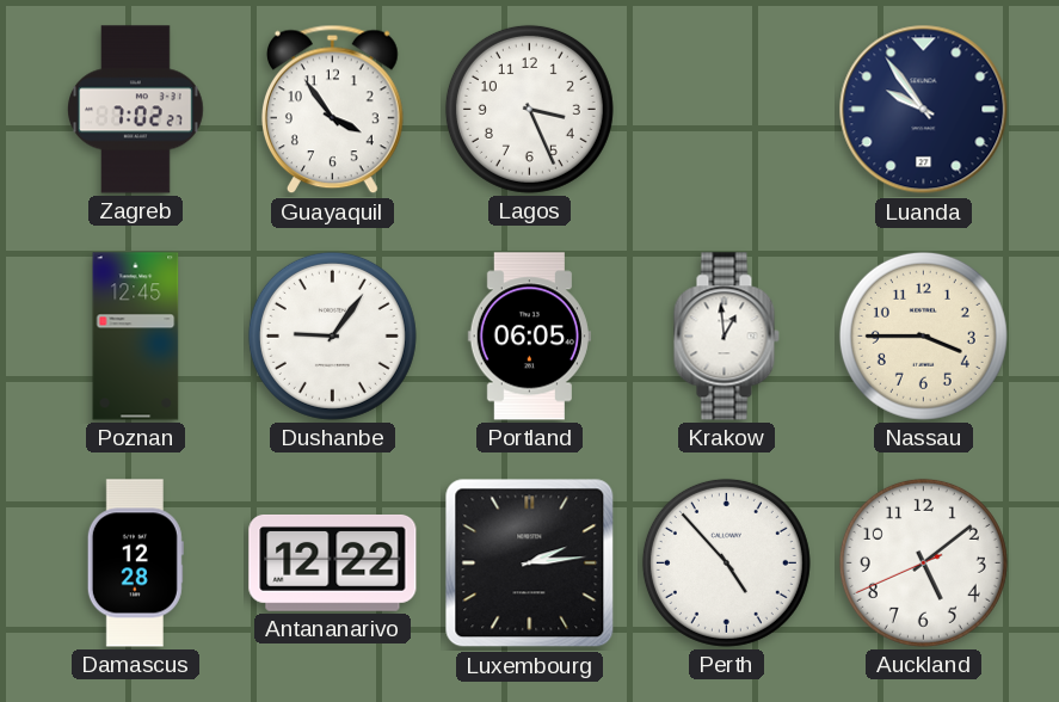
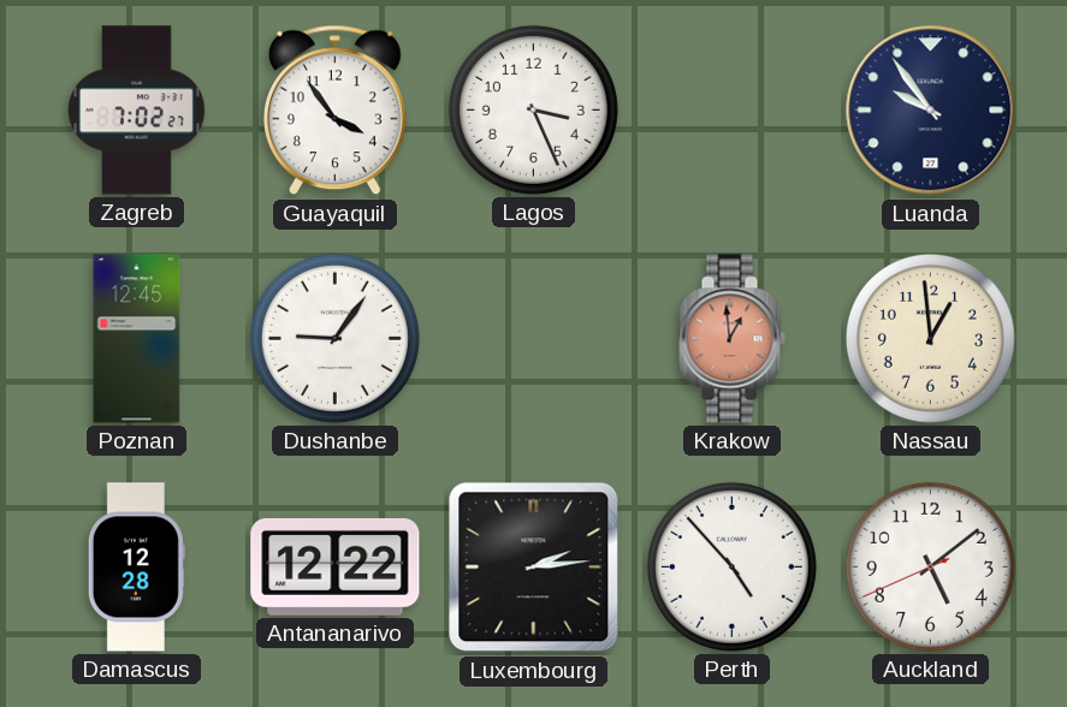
Portland: 06:05 -> none (529, 337)
Krakow dial: white -> salmon (731, 339)
Nassau: 3:45 -> 12:59 (930, 338)
